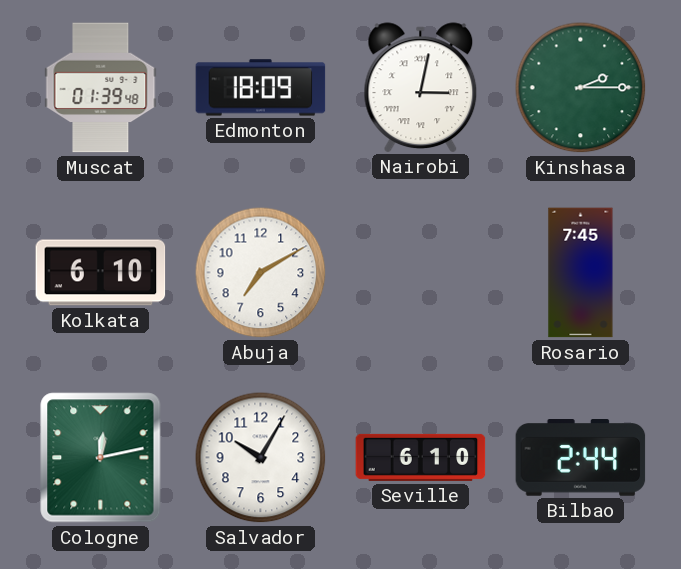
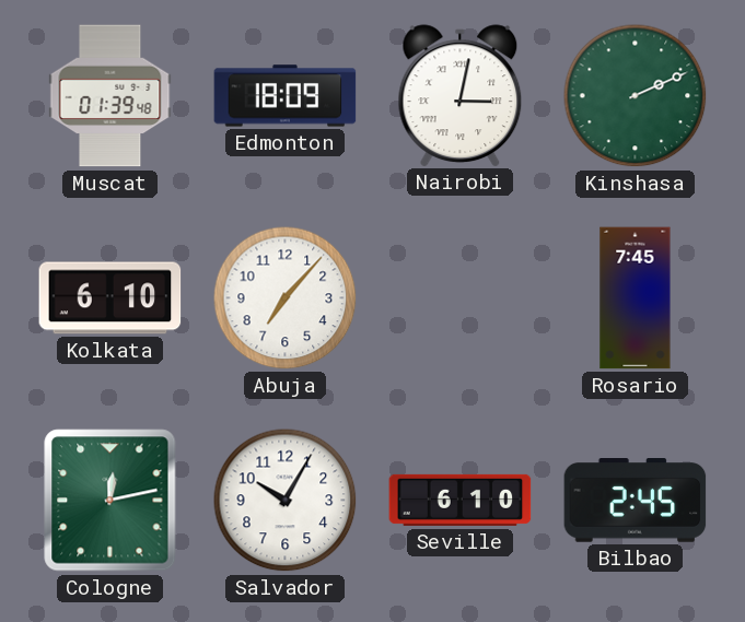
Kinshasa: 2:15 -> 2:11 (636, 96)
Abuja: 7:10 -> 7:07 (286, 298)
Bilbao: 2:44 -> 2:45 (636, 501)
